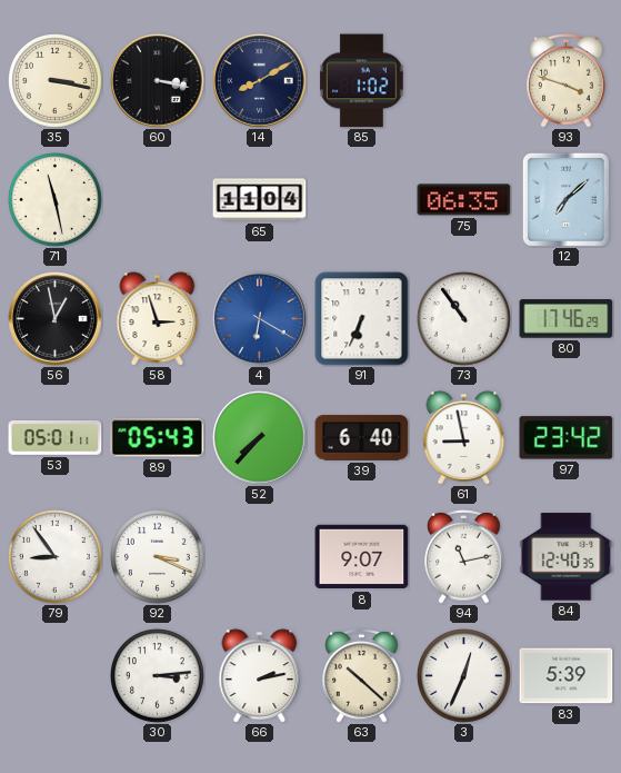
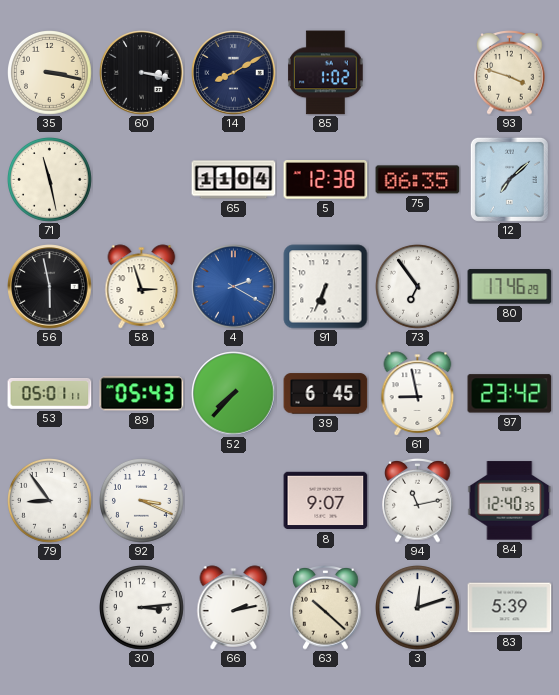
5: none -> 12:38 (326, 180)
56: 12:58 -> 5:58 (50, 287)
4: 6:20 -> 2:20 (234, 287)
73: 10:54 -> 6:54 (418, 287)
39: 6:40 -> 6:45 (326, 394)
3: 12:34 -> 12:12 (418, 608)
